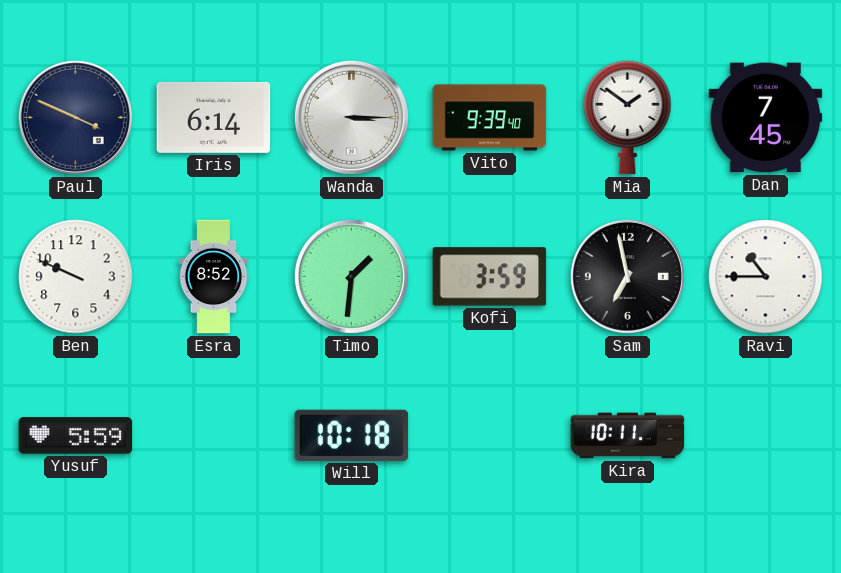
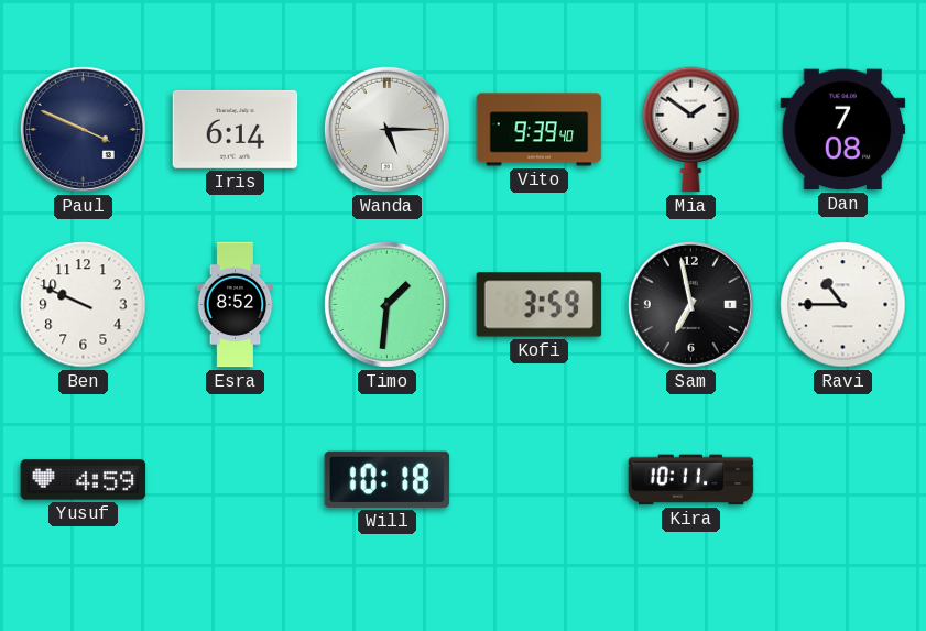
Wanda: 3:15 -> 5:15 (386, 129)
Dan: 7:45 -> 7:08 (843, 130)
Yusuf: 5:59 -> 4:59 (84, 480)
